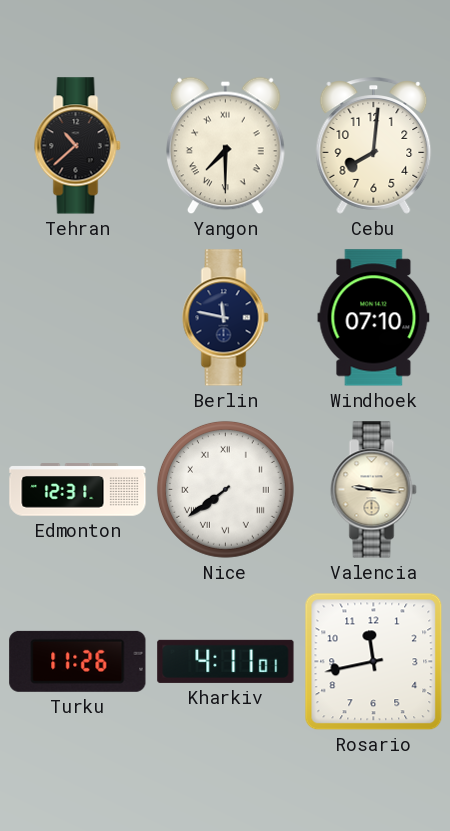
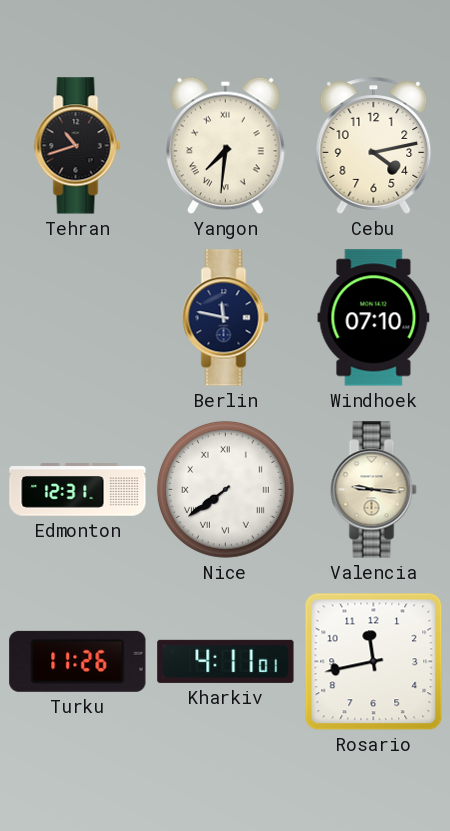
Tehran: 10:38 -> 10:42 (78, 146)
Yangon: 7:30 -> 7:31 (226, 146)
Cebu: 8:01 -> 4:13 (374, 146)
